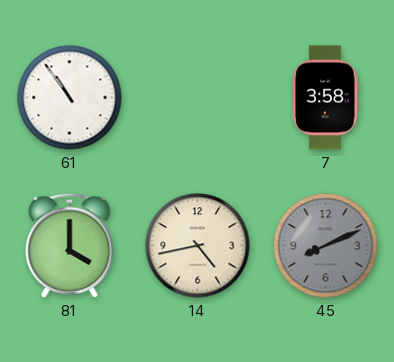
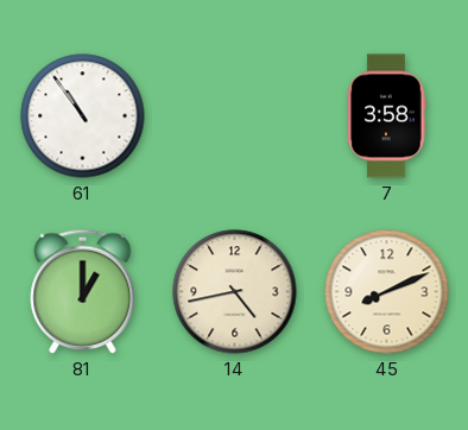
81: 4:00 -> 1:00 (83, 291)
45 dial: grey -> cream (387, 292)
